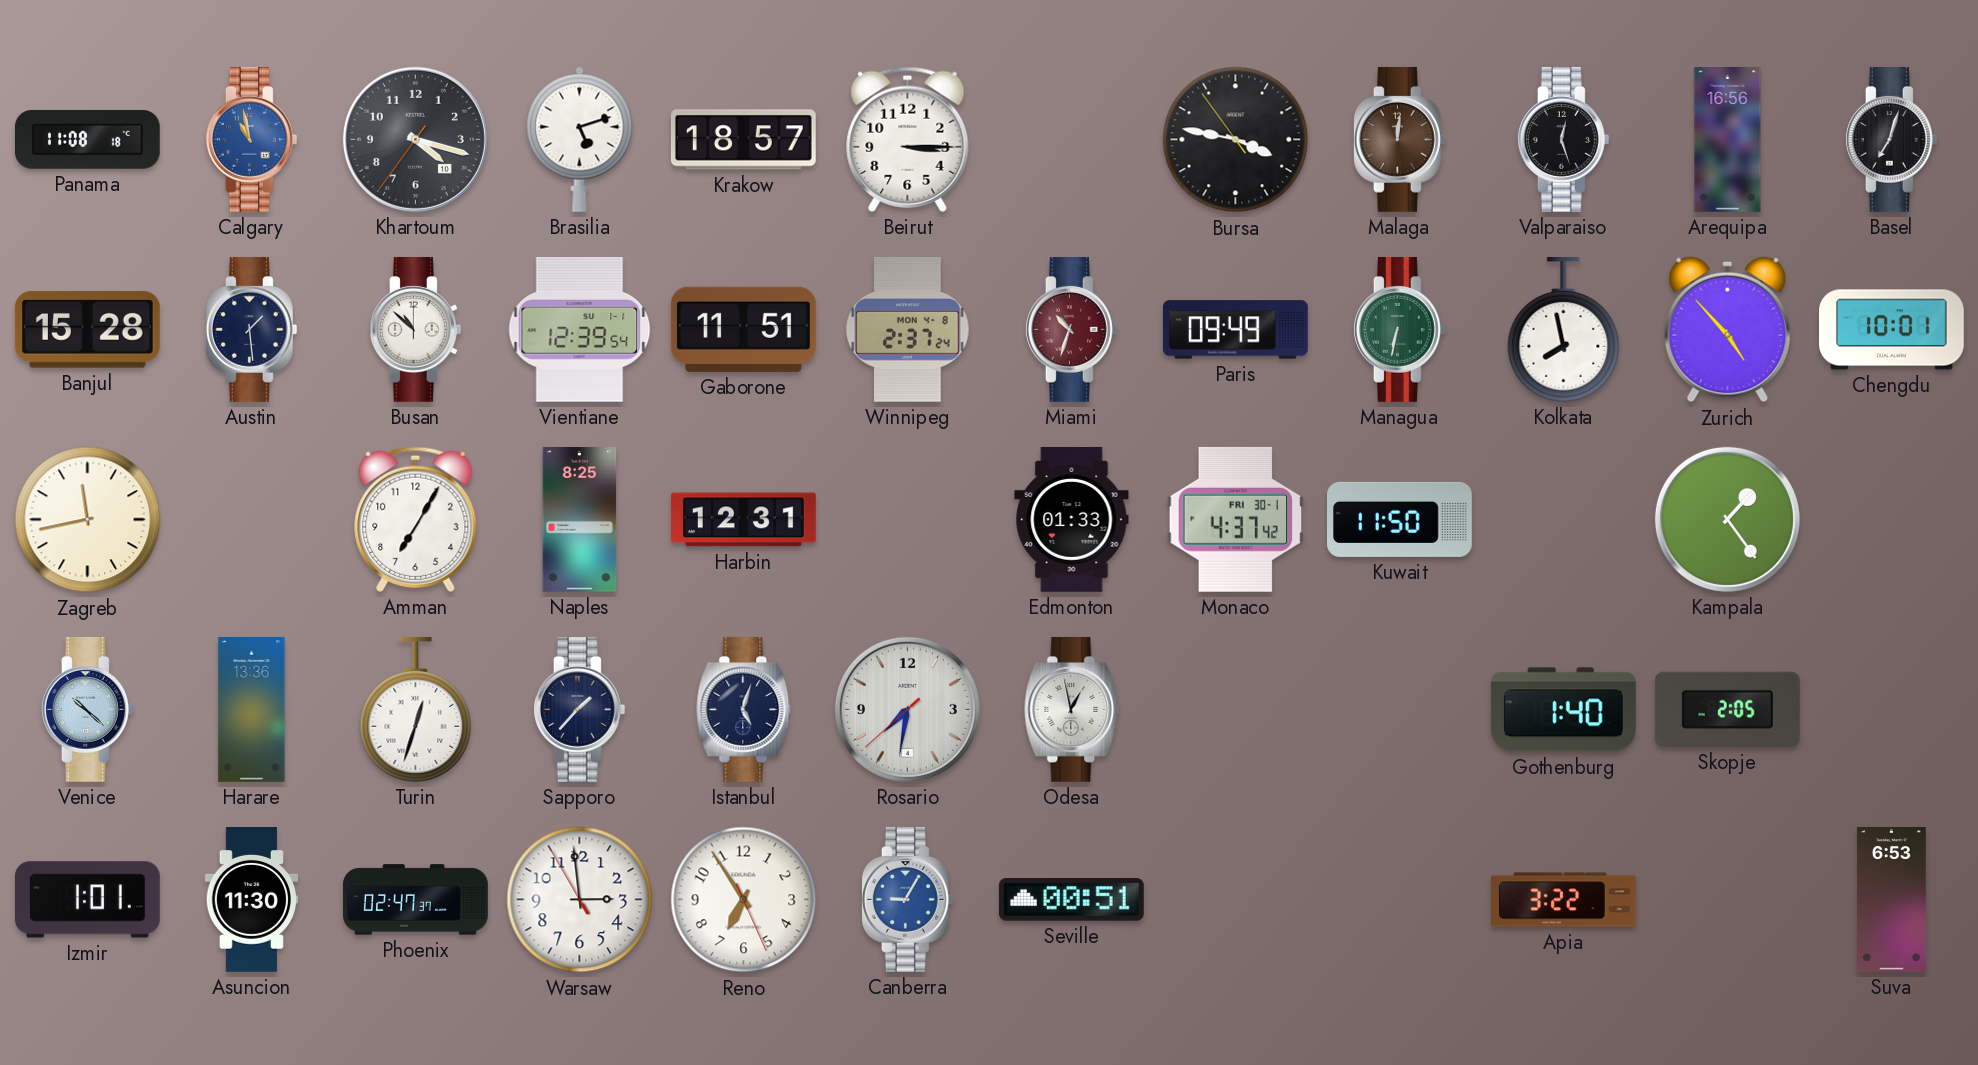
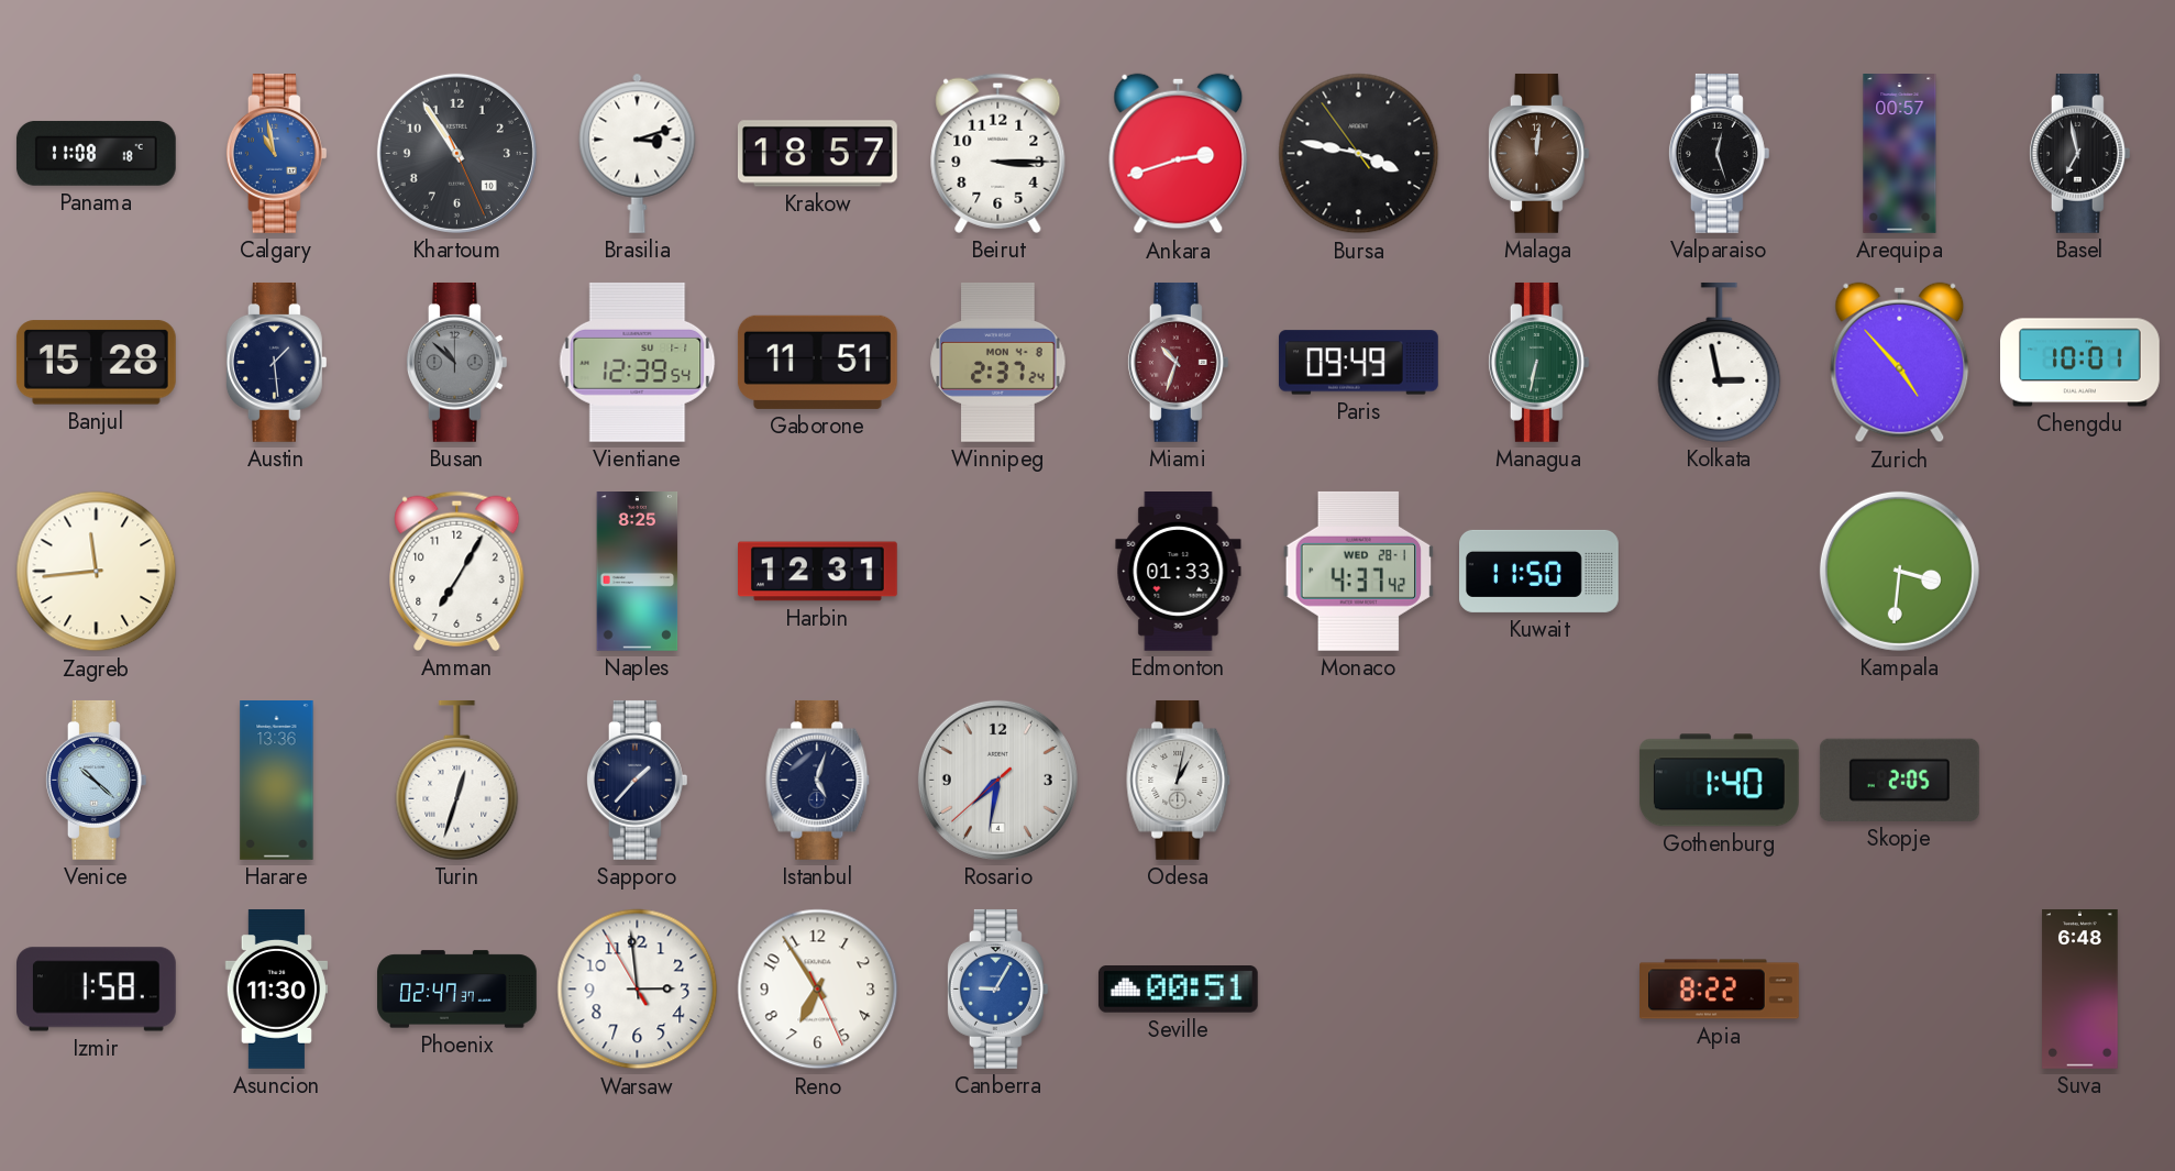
Khartoum: 4:17 -> 10:54 (456, 153)
Brasilia: 5:12 -> 3:12 (638, 153)
Ankara: none -> 2:42 (1179, 154)
Arequipa: 16:56 -> 00:57 (1900, 154)
Basel: 7:03 -> 6:58 (2079, 153)
Busan dial: white -> grey (456, 362)
Kolkata: 7:58 -> 2:58 (1720, 362)
Zagreb: 11:43 -> 11:44 (97, 572)
Monaco date: FRI 30-1 -> WED 28-1 (1359, 571)
Kampala: 1:24 -> 3:31 (1899, 571)
Odesa: 12:58 -> 1:02 (1179, 780)
Izmir: 1:01 -> 1:58 (97, 990)
Apia: 3:22 -> 8:22 (1720, 990)
Suva: 6:53 -> 6:48 (2080, 990)
